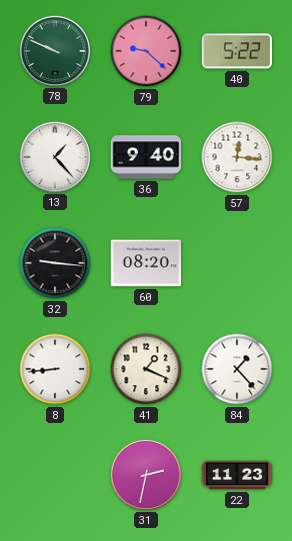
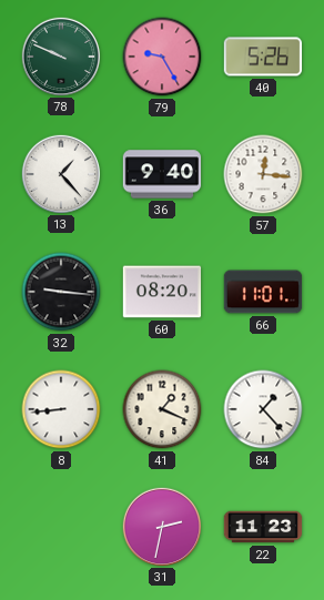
79: 9:22 -> 9:25 (162, 57)
40: 5:22 -> 5:26 (263, 57)
66: none -> 11:01 (263, 292)
